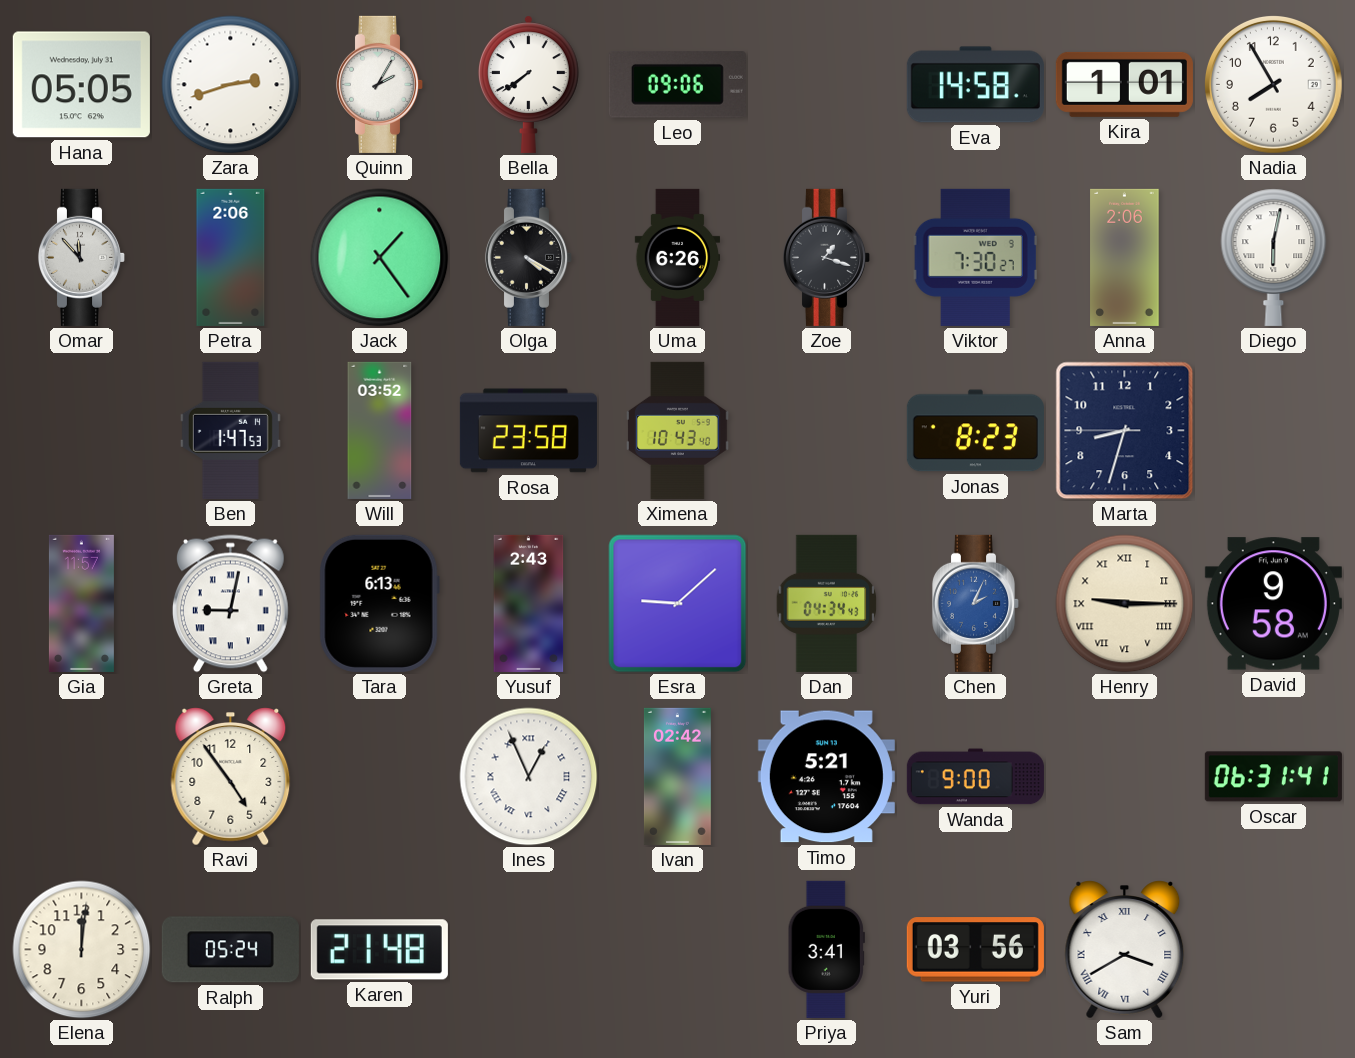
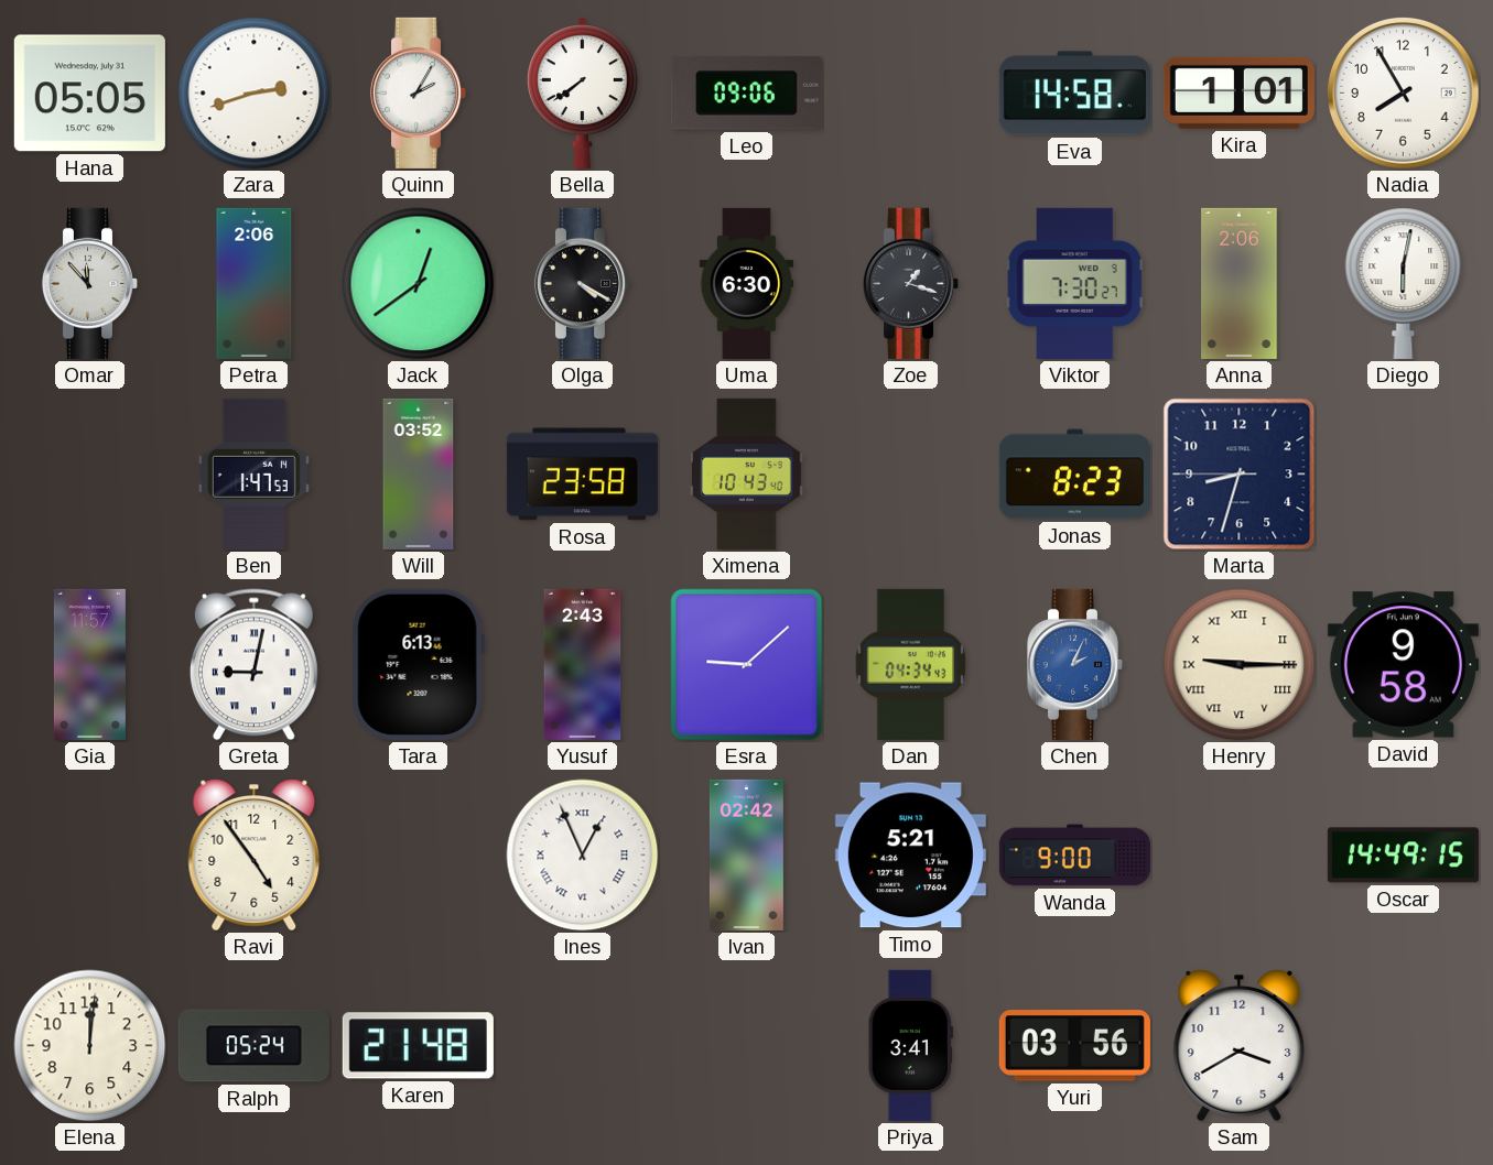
Jack: 1:24 -> 12:39 (419, 284)
Uma: 6:26 -> 6:30 (747, 283)
Oscar: 06:31 -> 14:49 (1403, 856)
Sam numerals: Roman -> Arabic (1240, 1046)
